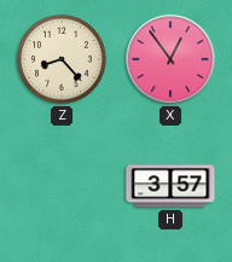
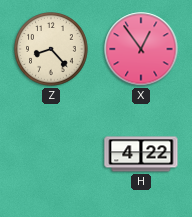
H: 3:57 -> 4:22 (141, 154)
